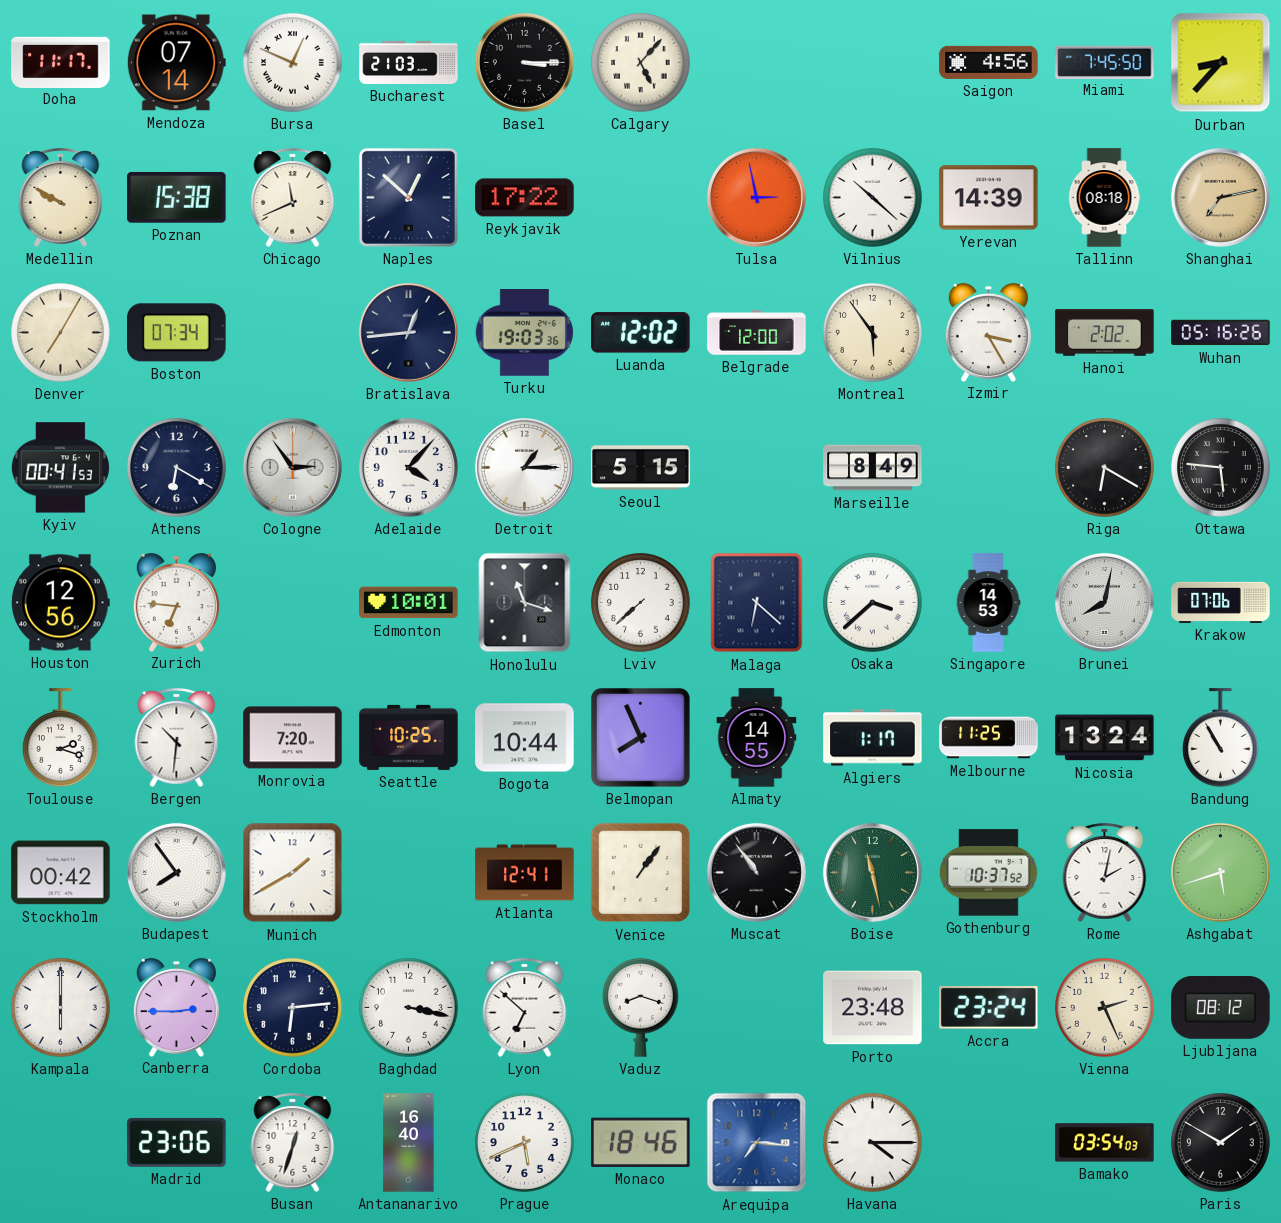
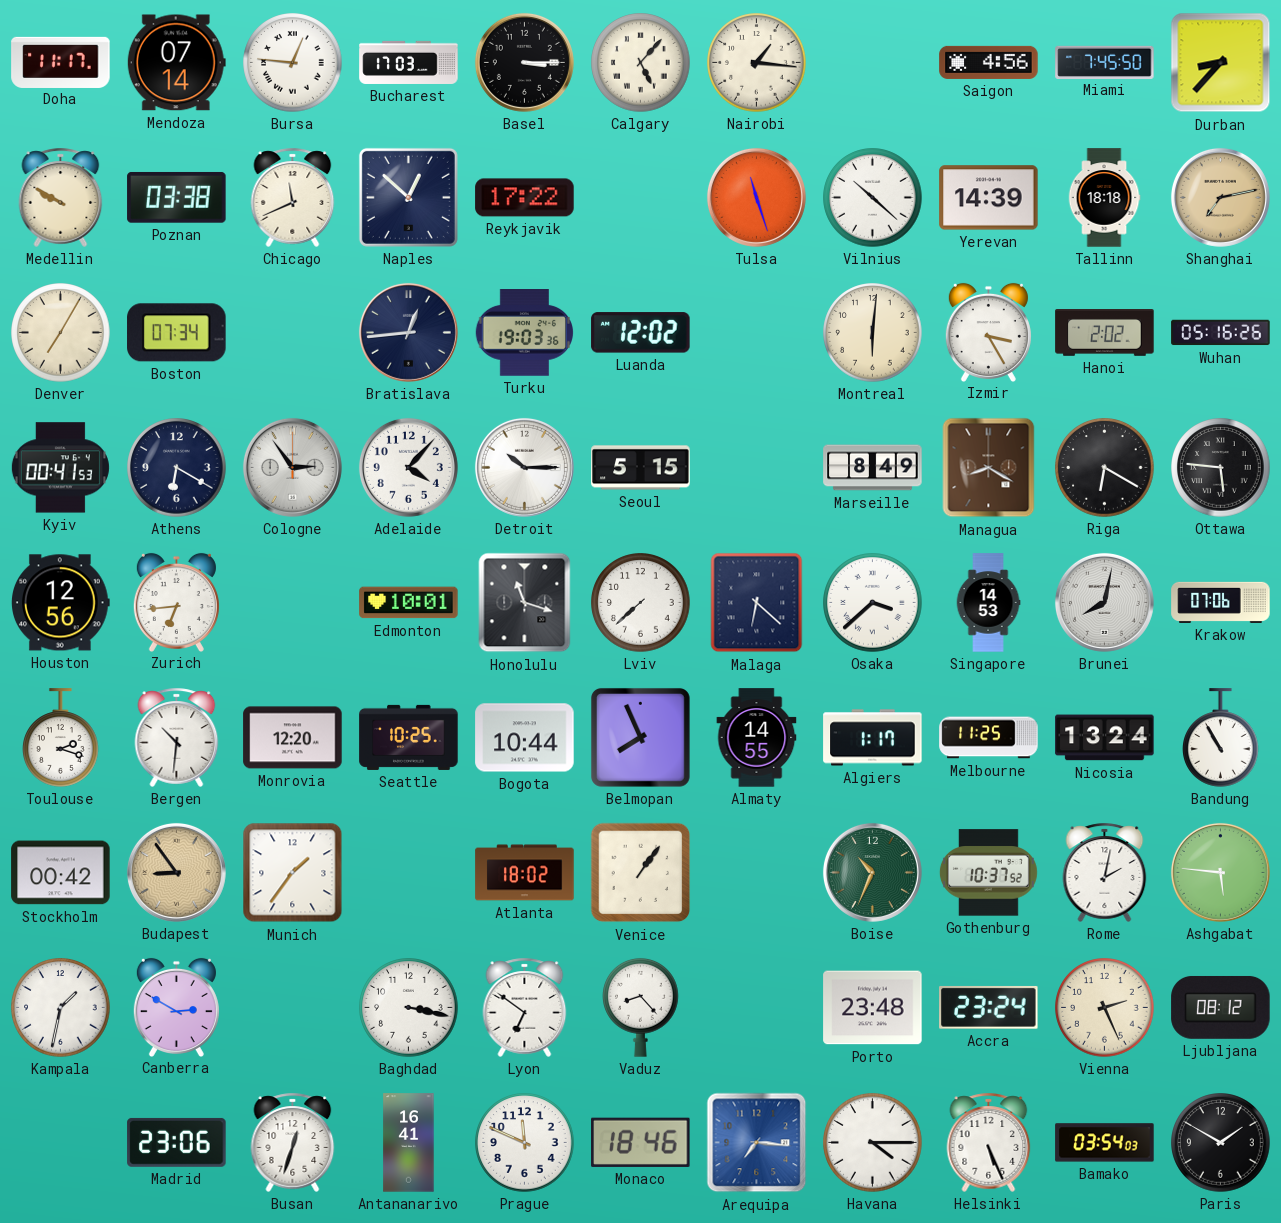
Bursa: 12:49 -> 12:46 (293, 63)
Bucharest: 21:03 -> 17:03 (409, 62)
Nairobi: none -> 1:16 (757, 63)
Poznan: 15:38 -> 03:38 (177, 198)
Tulsa: 2:58 -> 11:27 (756, 197)
Tallinn: 08:18 -> 18:18 (1104, 198)
Belgrade: 12:00 -> none (757, 333)
Montreal: 5:54 -> 6:01 (873, 333)
Detroit: 1:15 -> 10:15 (524, 467)
Managua: none -> 8:20 (989, 468)
Zurich: 6:46 -> 6:44 (176, 602)
Monrovia: 7:20 -> 12:20 (293, 738)
Budapest: 7:54 -> 8:54 (176, 872)
Budapest dial: white -> champagne (176, 872)
Munich: 1:40 -> 1:36 (293, 873)
Atlanta: 12:41 -> 18:02 (525, 873)
Muscat: 10:54 -> none (756, 872)
Boise: 11:28 -> 10:34 (872, 872)
Ashgabat: 5:42 -> 5:46 (1220, 872)
Kampala: 6:00 -> 1:32 (61, 1008)
Canberra: 2:45 -> 2:50 (176, 1007)
Cordoba: 6:14 -> none (293, 1008)
Lyon: 6:52 -> 6:51 (525, 1007)
Vaduz: 8:18 -> 8:23 (641, 1007)
Antananarivo: 16:40 -> 16:41 (409, 1143)
Prague: 5:41 -> 11:49 (525, 1143)
Helsinki: none -> 5:26 (989, 1142)
